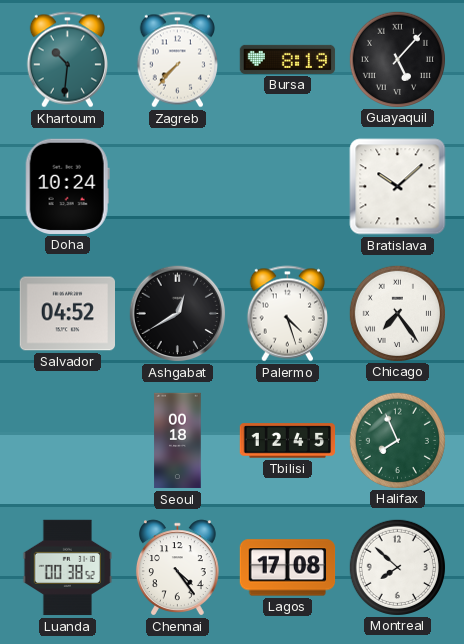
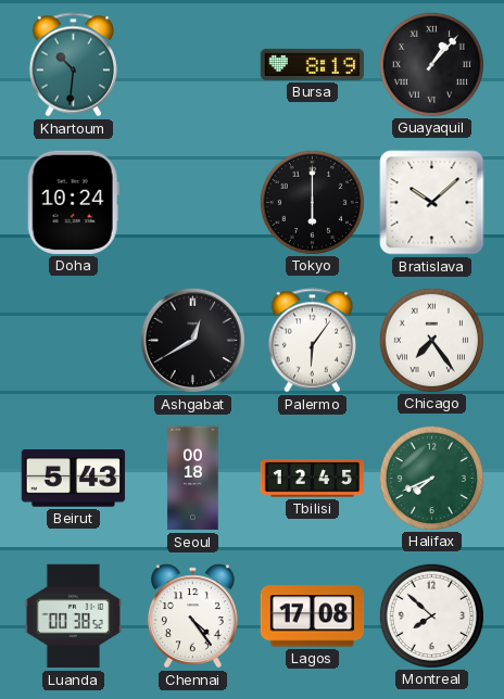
Zagreb: 7:37 -> none (177, 60)
Guayaquil: 5:07 -> 1:07 (431, 64)
Tokyo: none -> 6:00 (312, 202)
Salvador: 04:52 -> none (67, 314)
Palermo: 4:27 -> 6:06 (312, 341)
Beirut: none -> 5:43 (74, 479)
Halifax: 7:56 -> 7:41 (431, 478)
